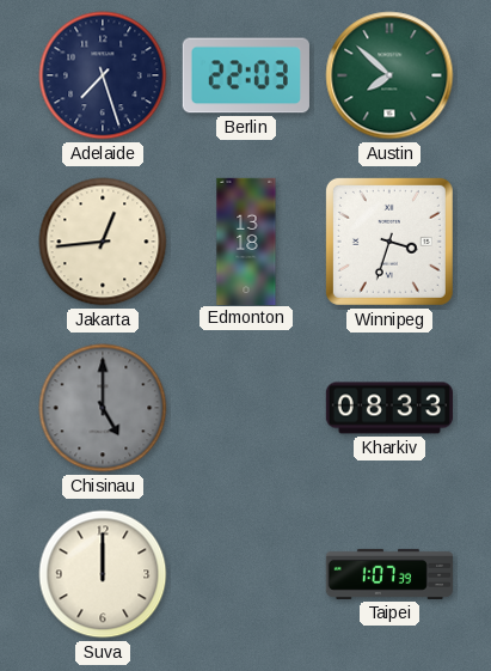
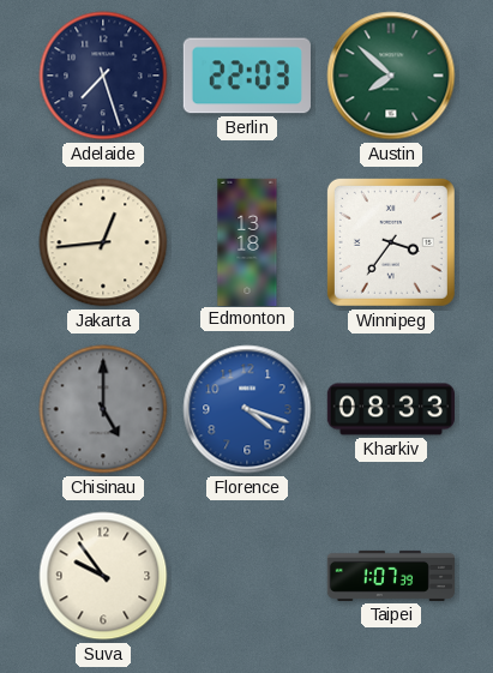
Winnipeg: 3:33 -> 3:36 (391, 242)
Florence: none -> 4:18 (247, 409)
Suva: 12:00 -> 9:54 (103, 576)
